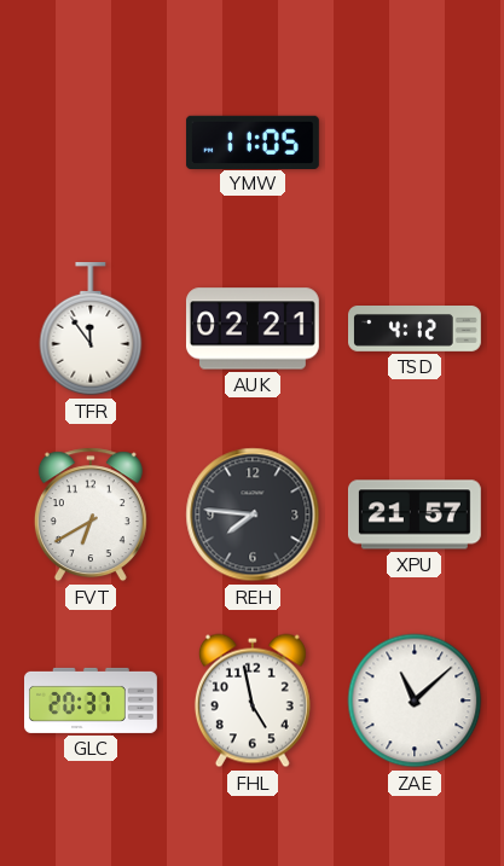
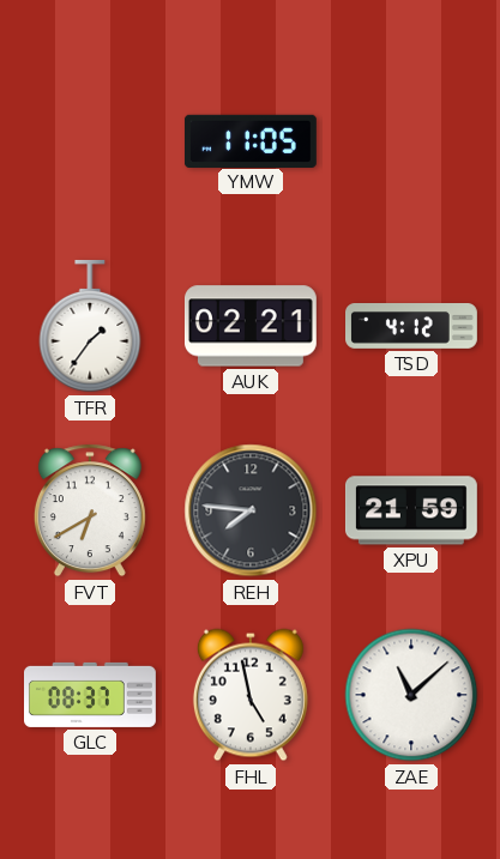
TFR: 11:54 -> 1:36 (90, 326)
XPU: 21:57 -> 21:59 (411, 510)
GLC: 20:37 -> 08:37 (91, 695)
